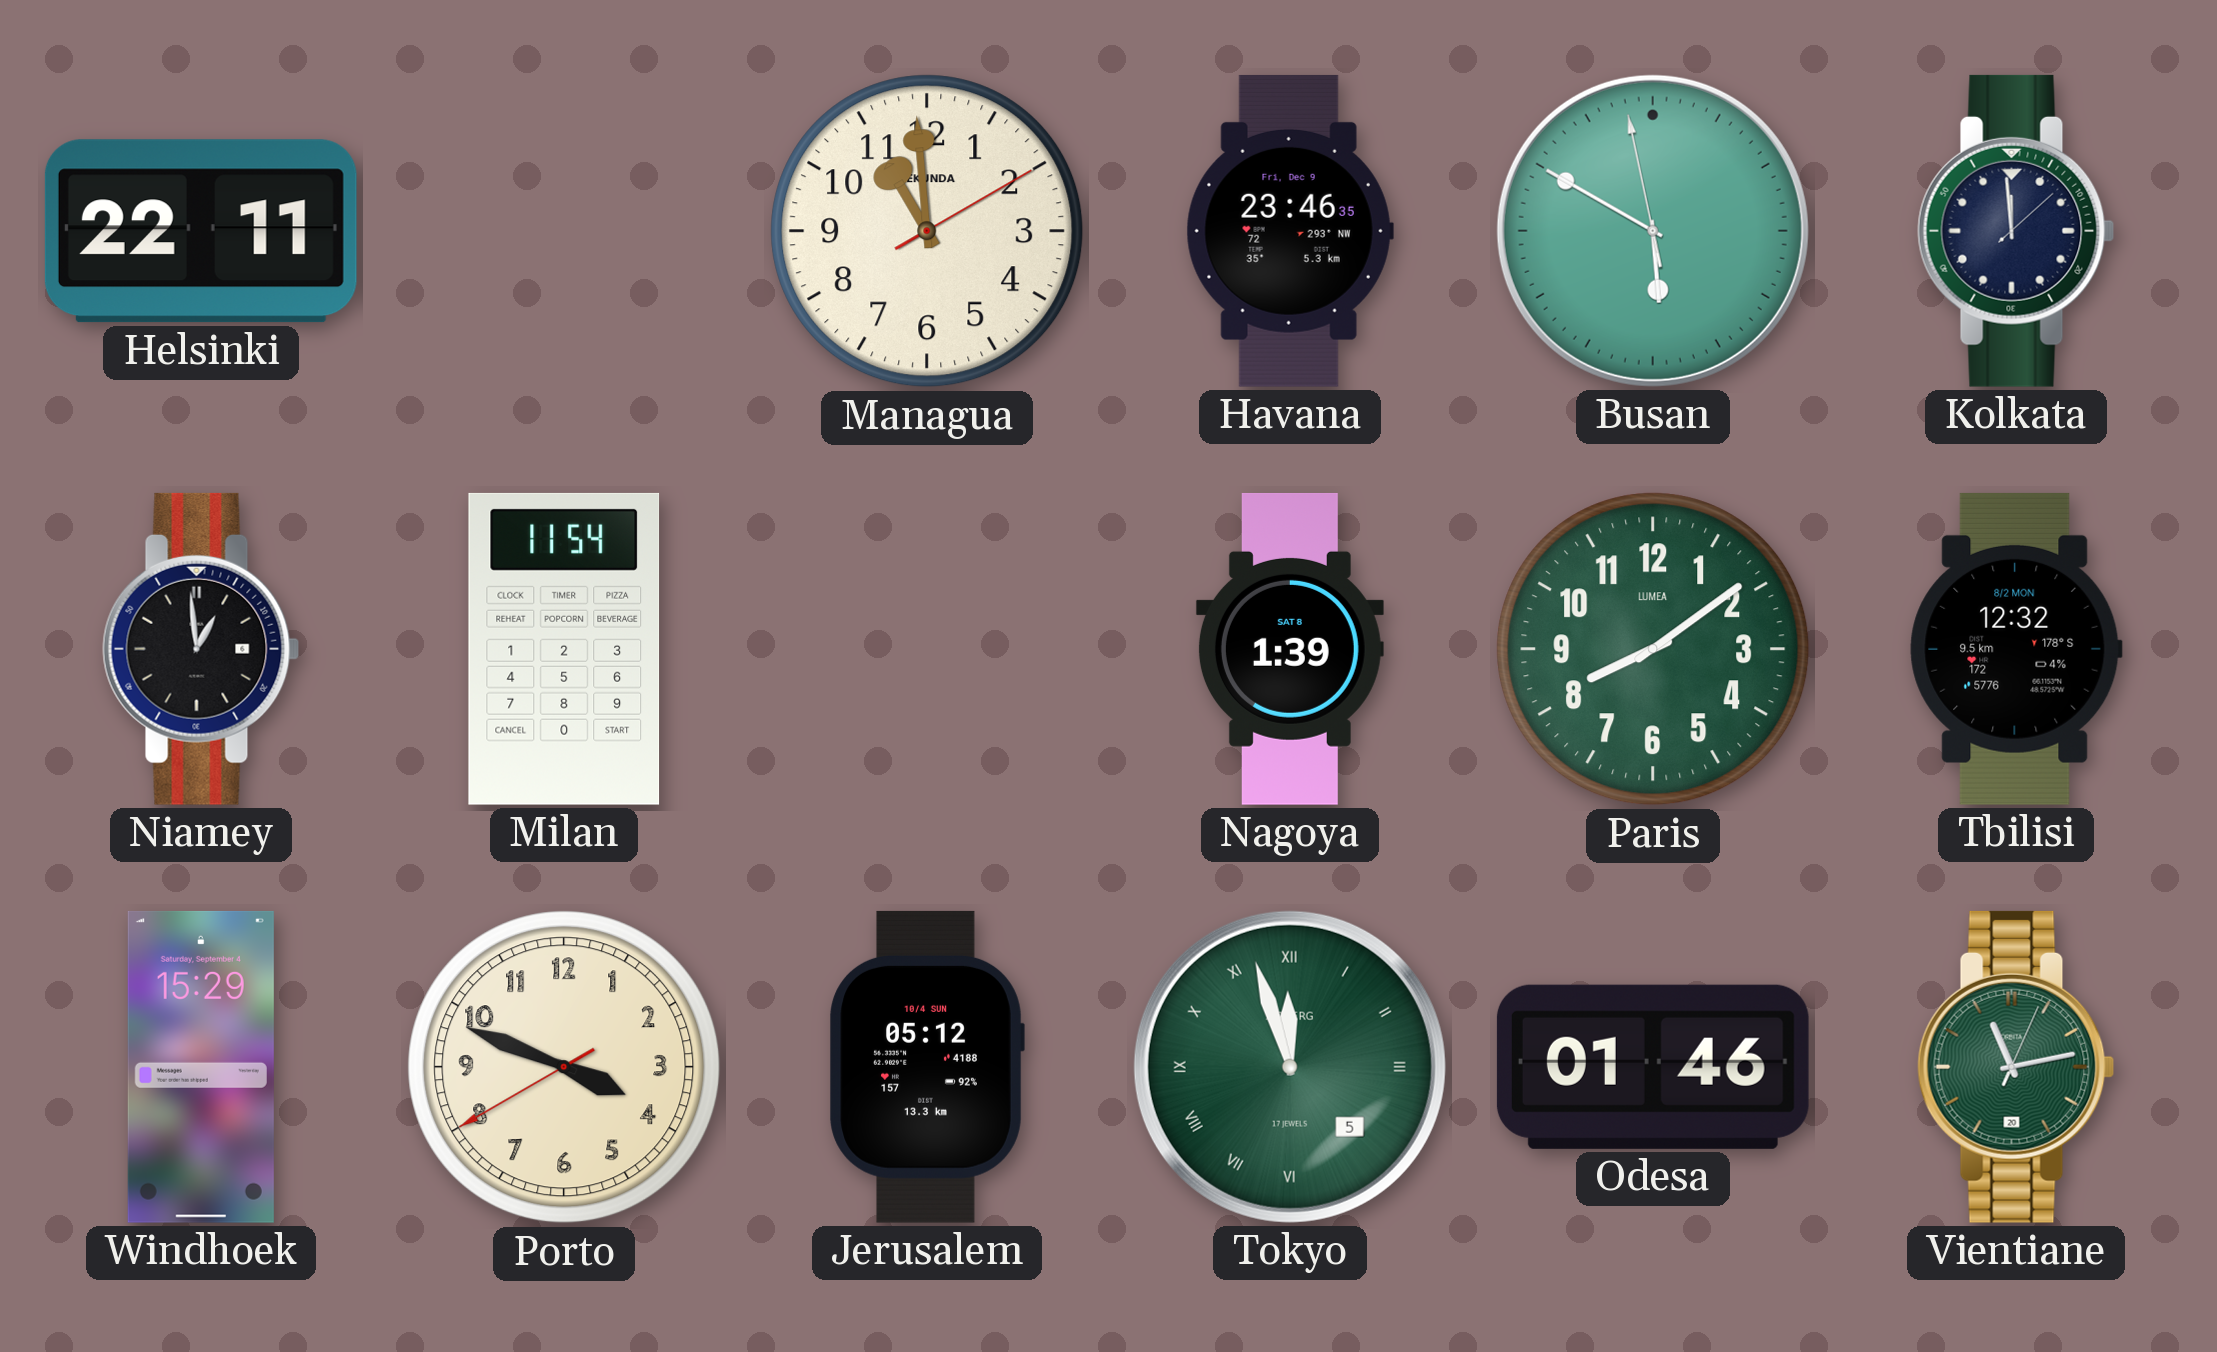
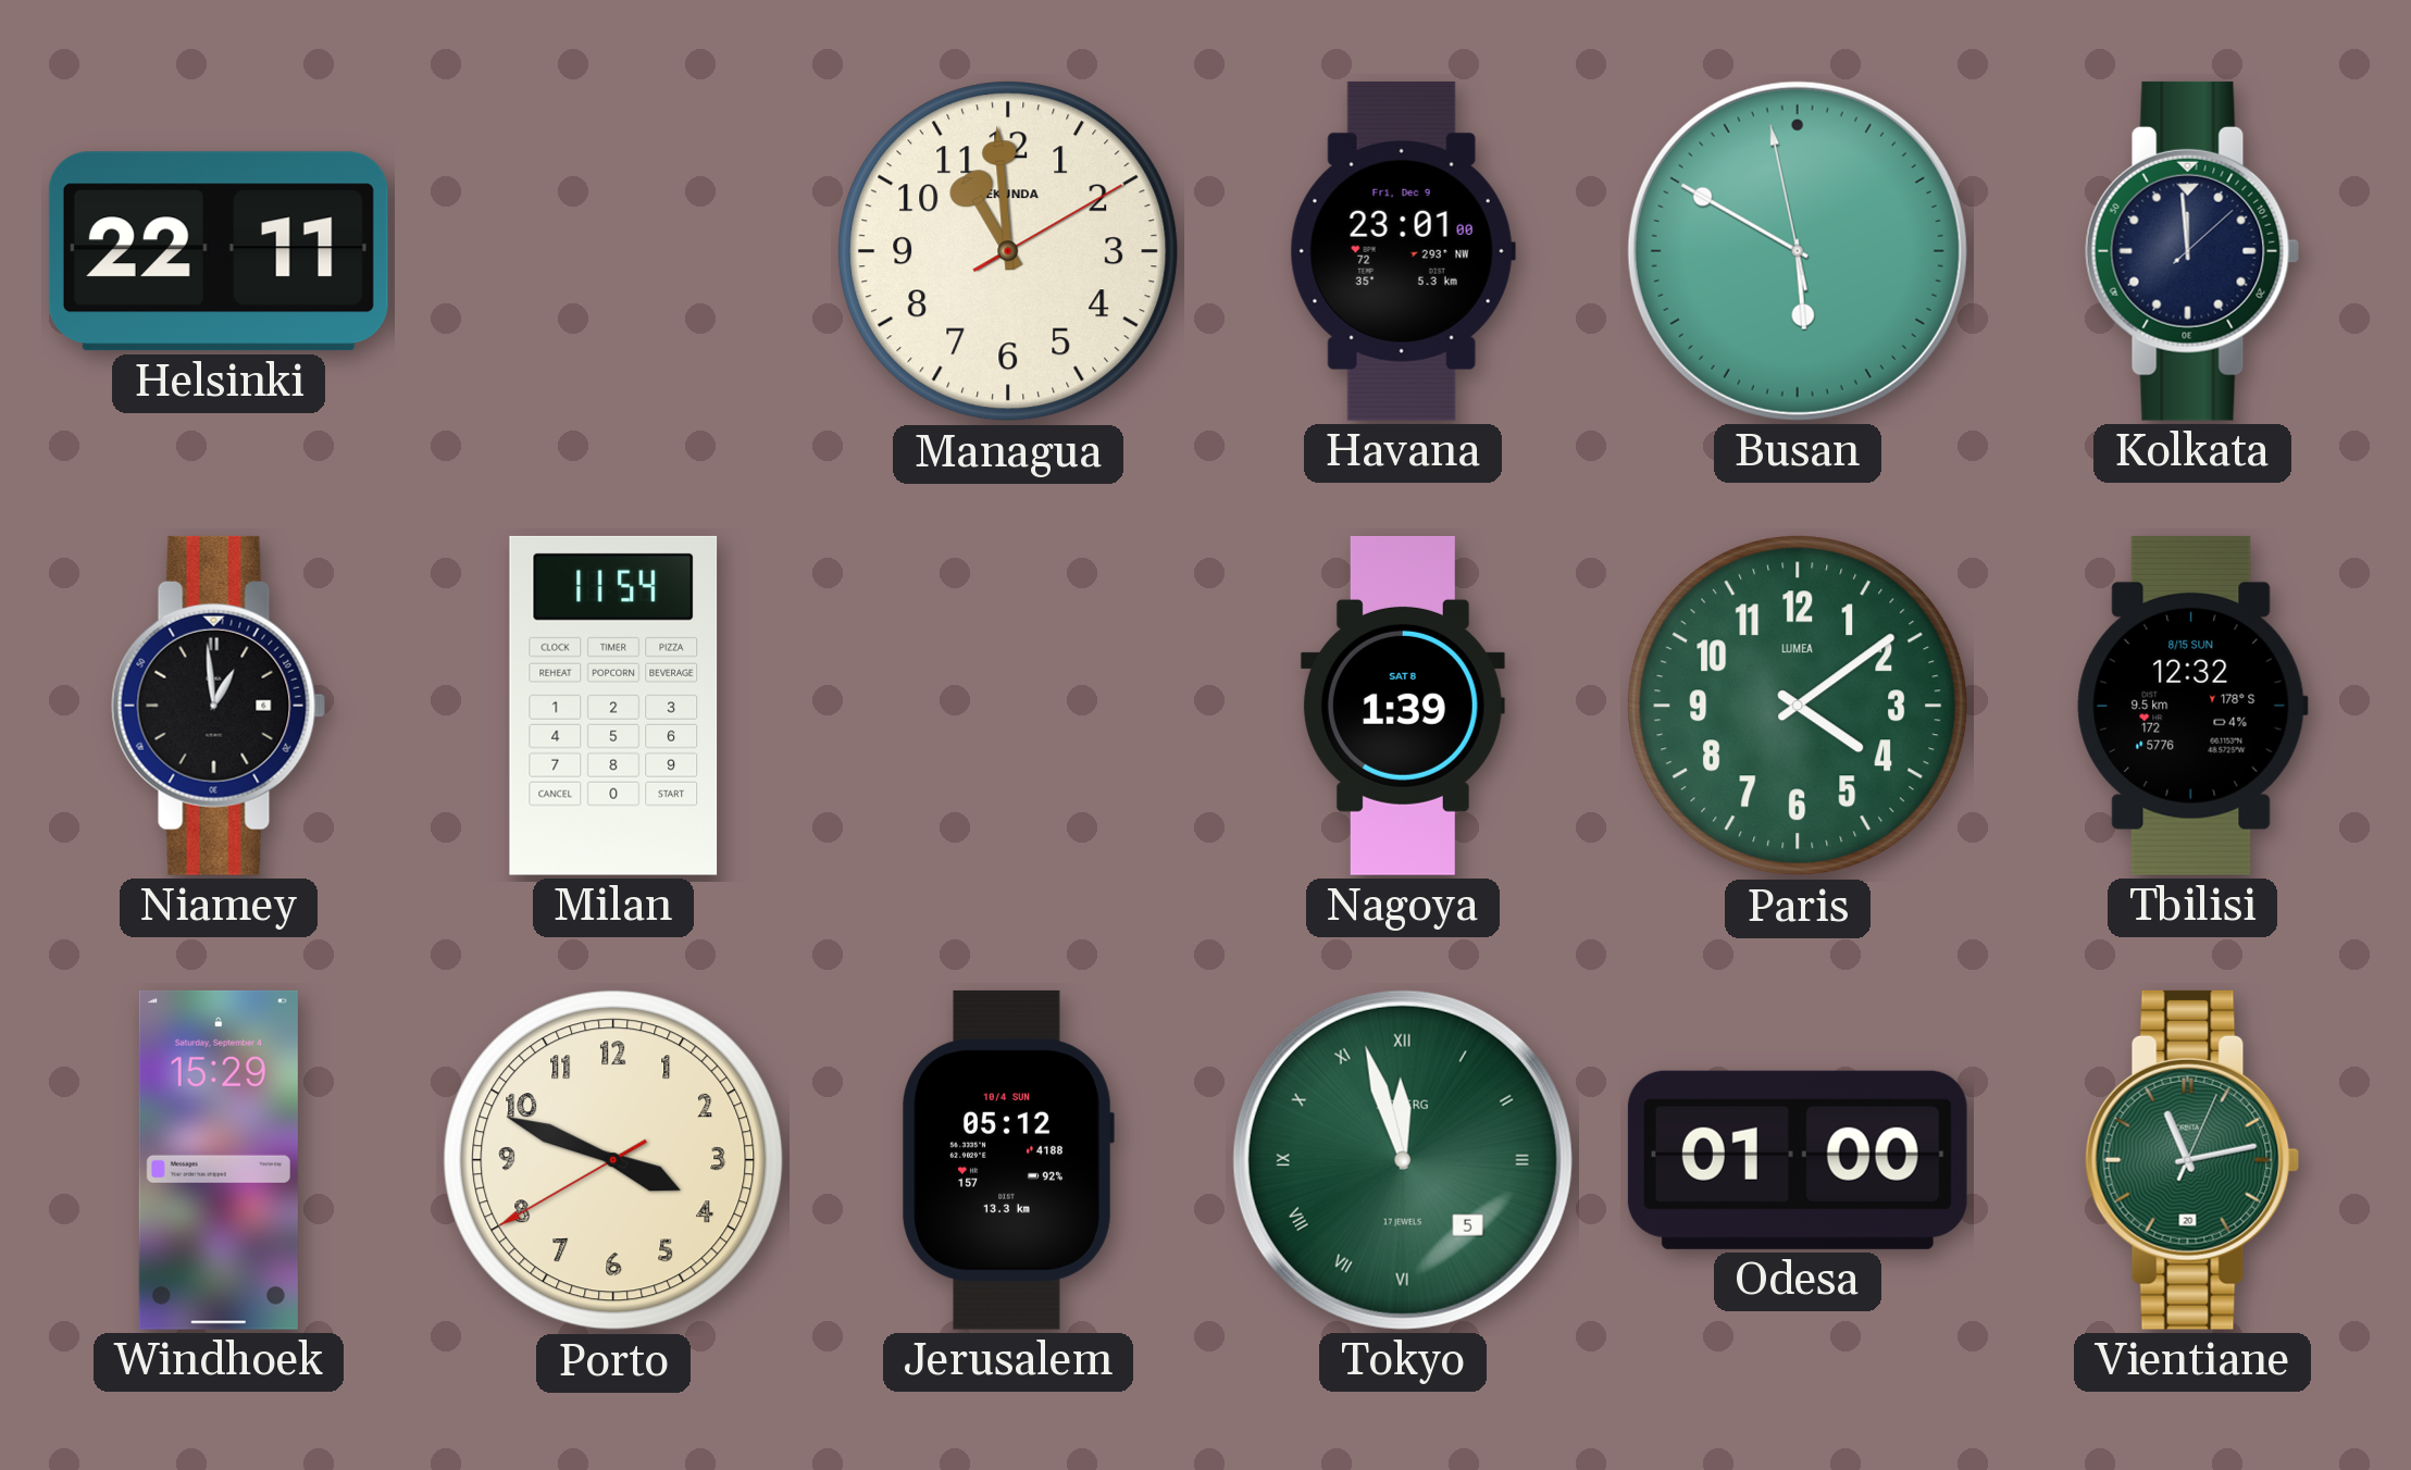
Havana: 23:46 -> 23:01 (1403, 251)
Paris: 8:09 -> 4:09 (1798, 706)
Tbilisi date: 8/2 MON -> 8/15 SUN (2192, 706)
Odesa: 01:46 -> 01:00 (1798, 1160)
